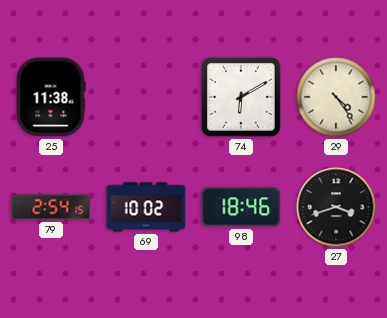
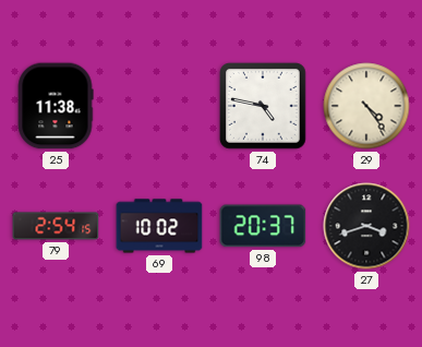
74: 6:10 -> 4:47 (263, 106)
98: 18:46 -> 20:37 (263, 226)
